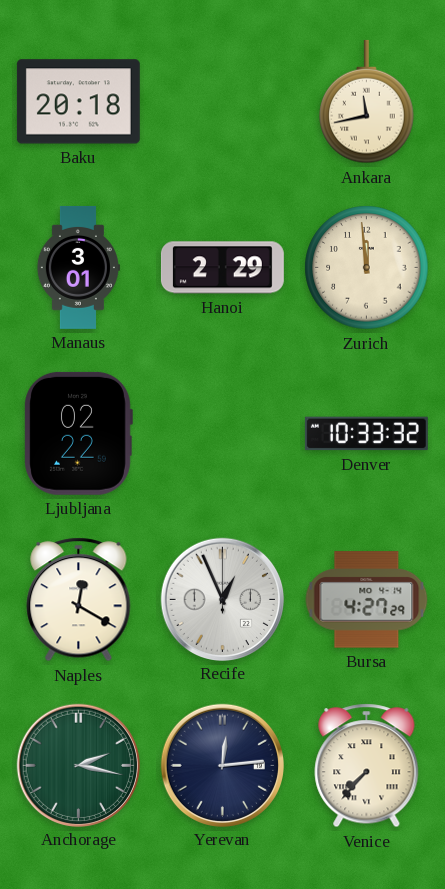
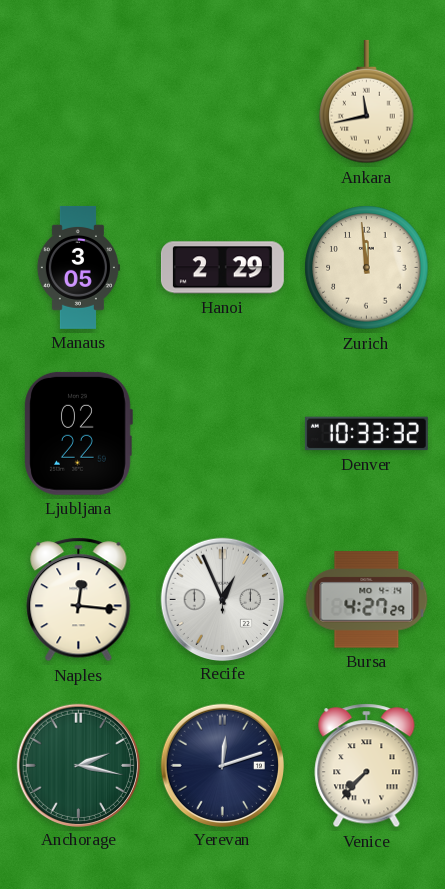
Baku: 20:18 -> none (78, 102)
Manaus: 3:01 -> 3:05 (78, 267)
Naples: 12:20 -> 12:16 (79, 600)
Yerevan: 12:14 -> 12:12 (222, 765)
